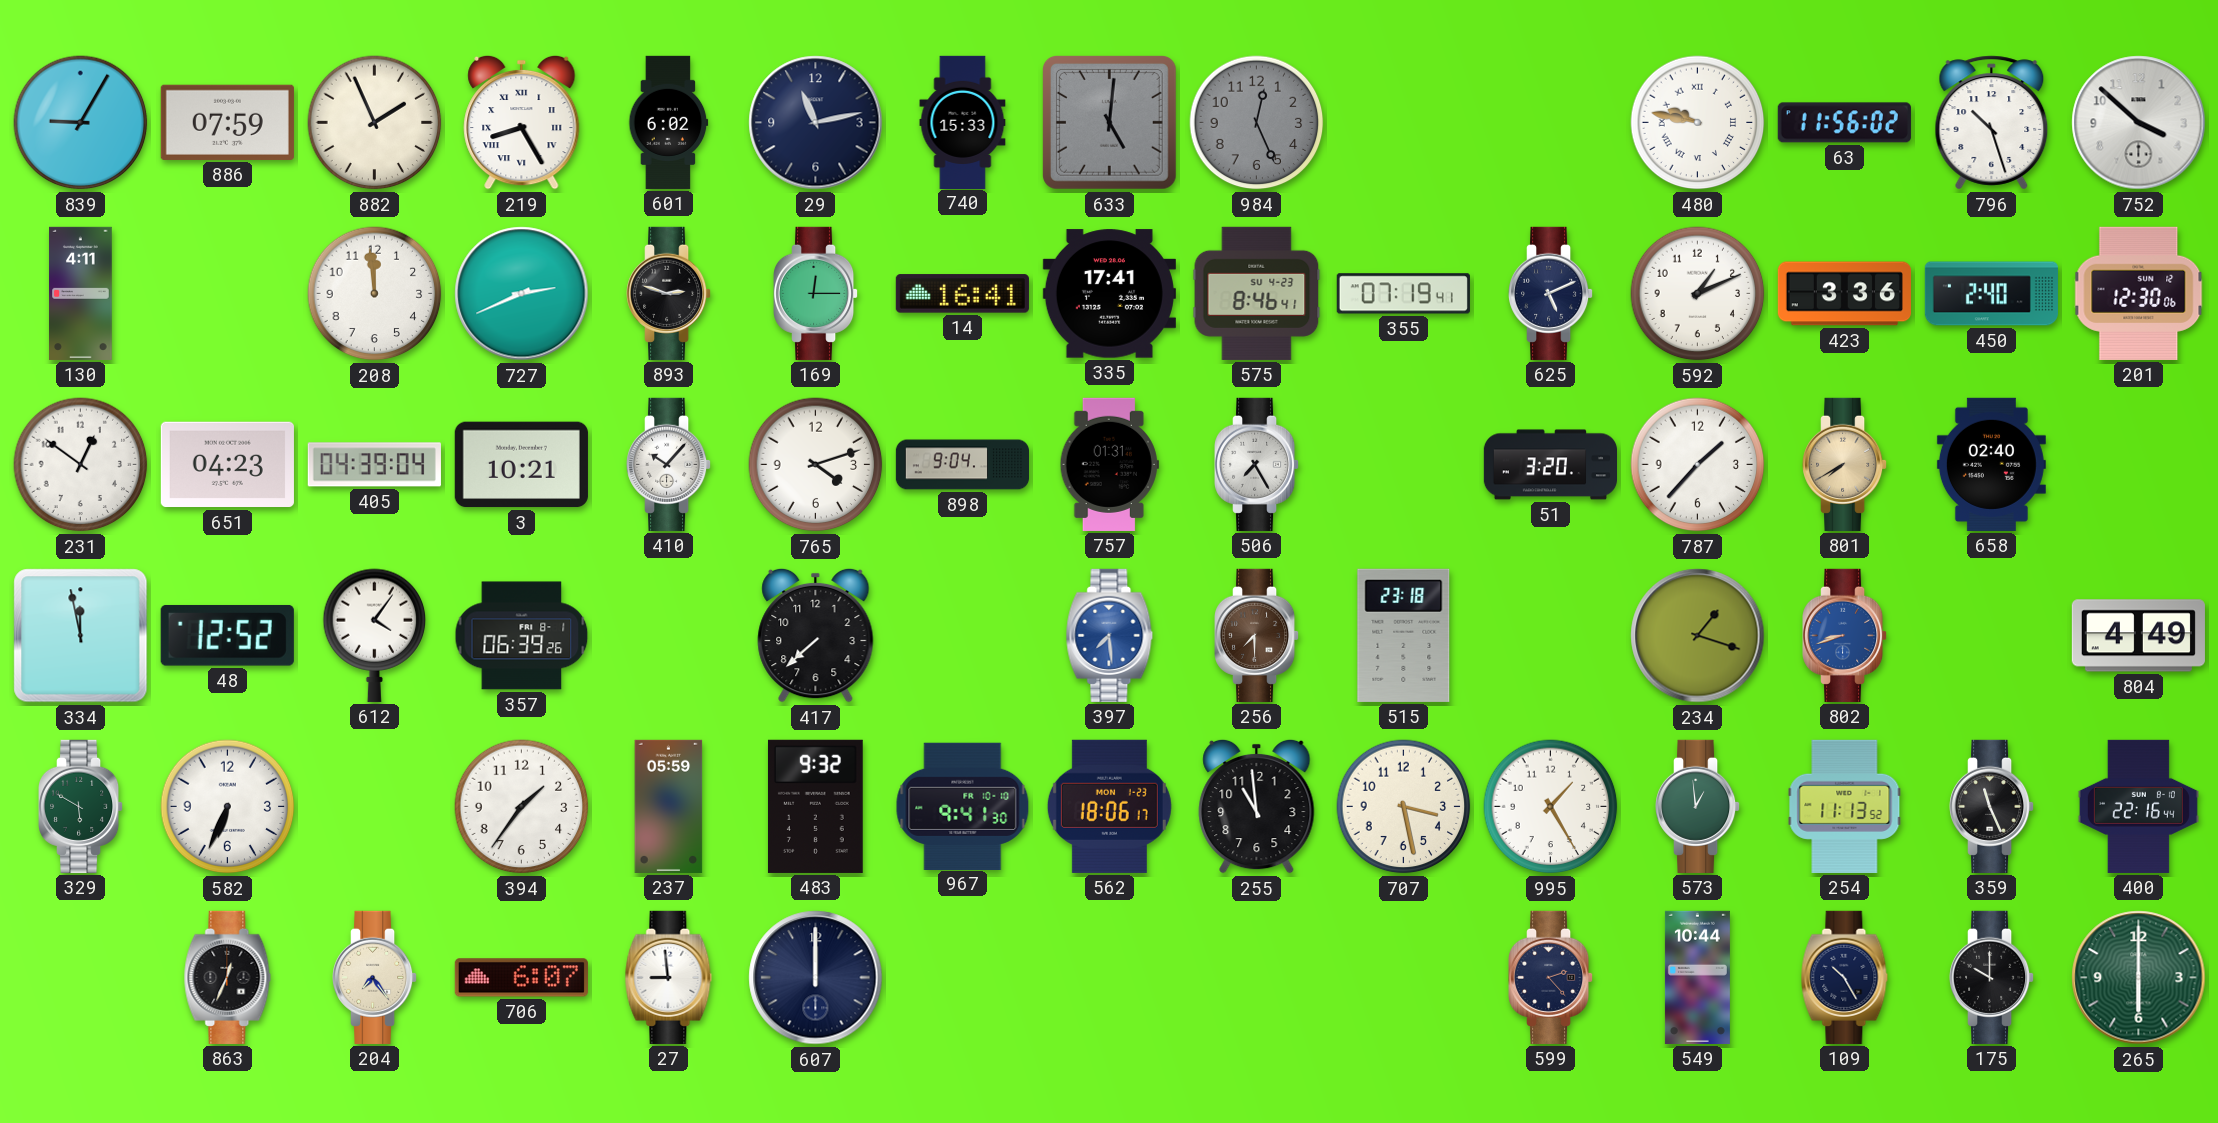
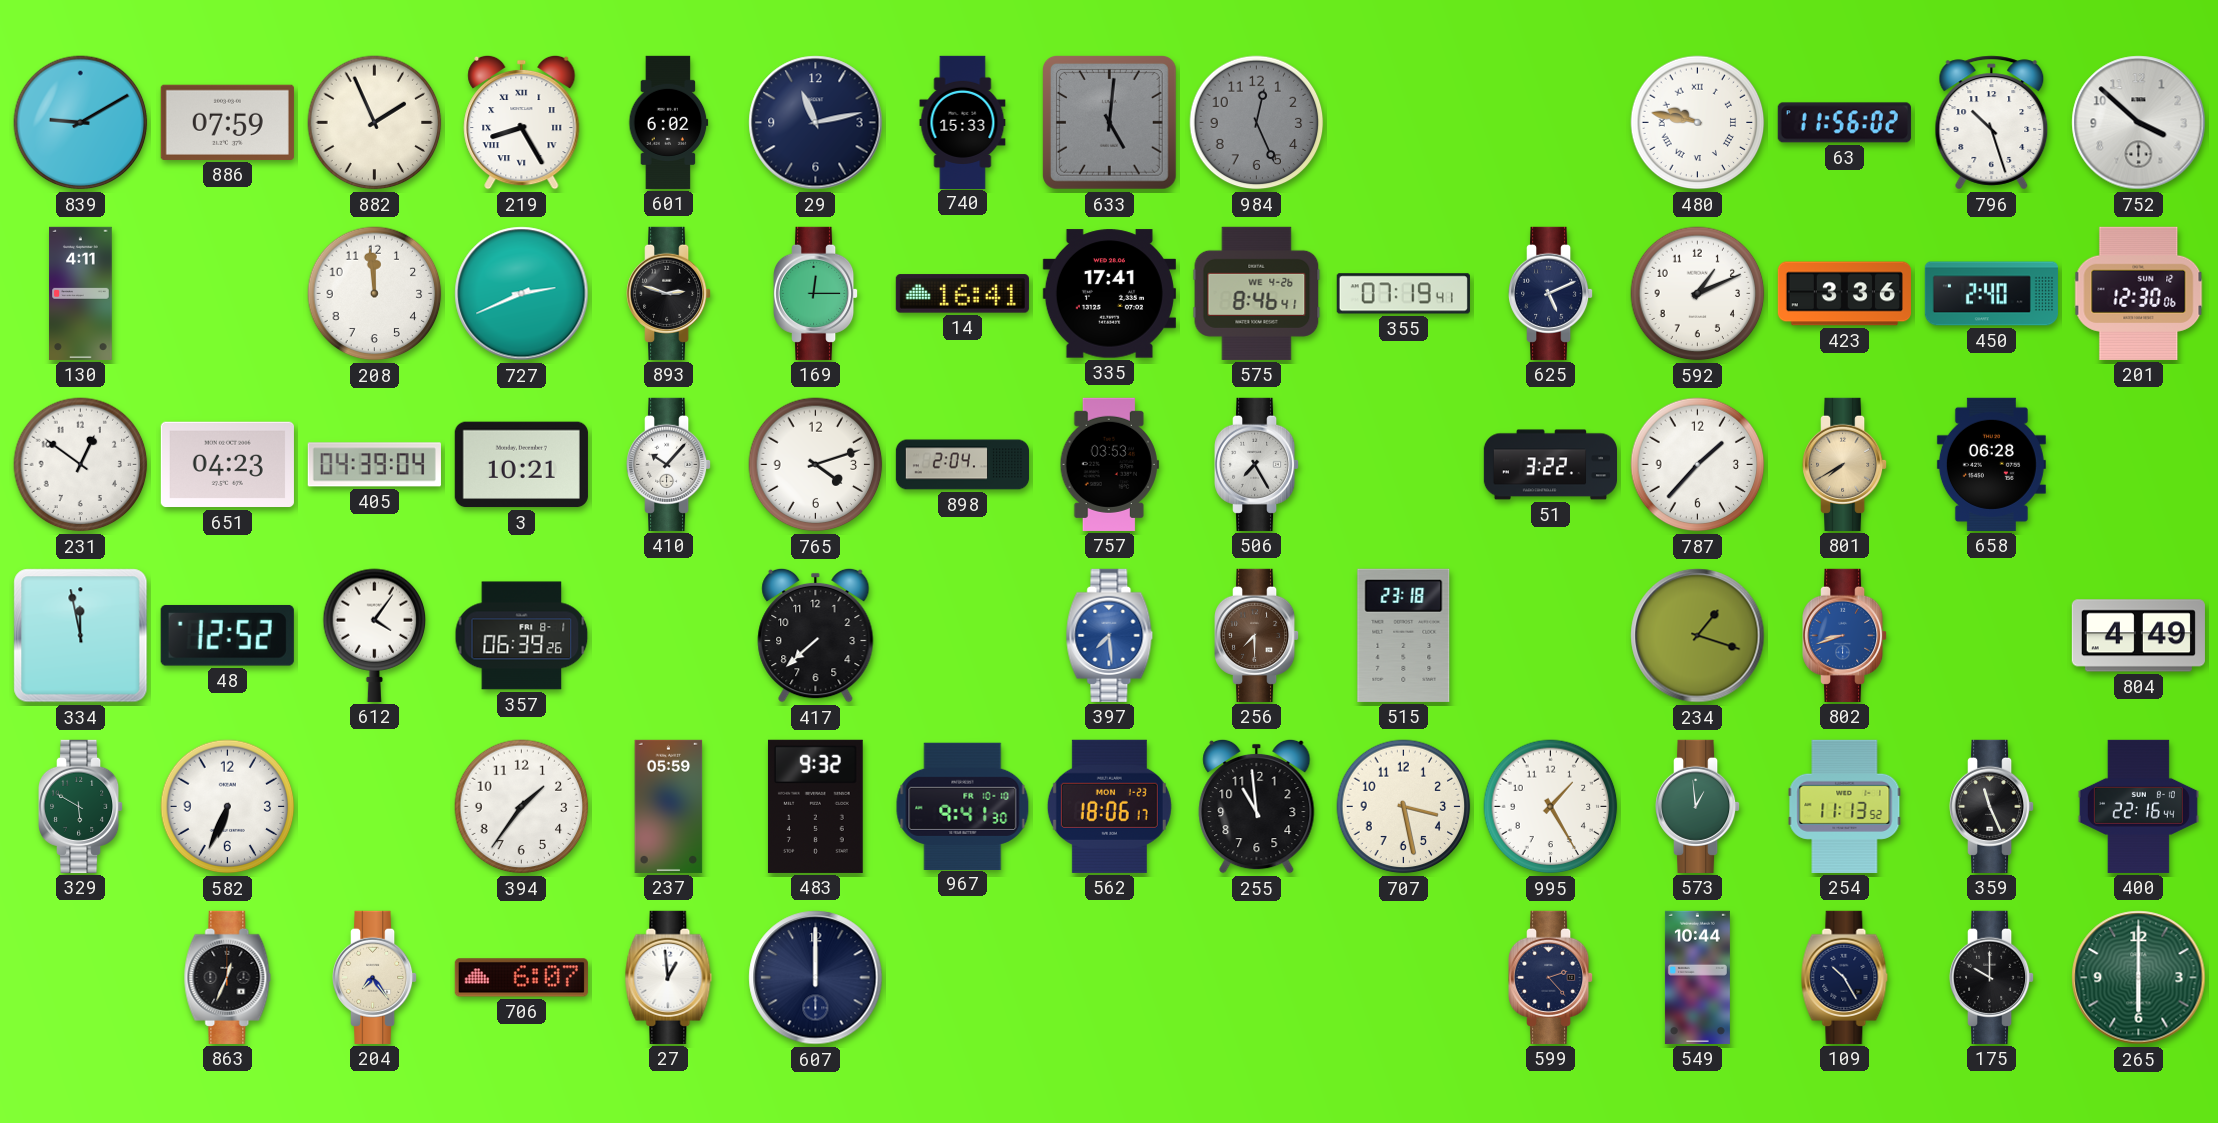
839: 9:05 -> 9:10 (81, 123)
575 date: SU 4-23 -> WE 4-26 (1257, 293)
898: 9:04 -> 2:04 (962, 465)
757: 01:31 -> 03:53 (1109, 464)
51: 3:20 -> 3:22 (1550, 465)
658: 02:40 -> 06:28 (1991, 464)
27: 8:59 -> 12:59 (669, 977)
